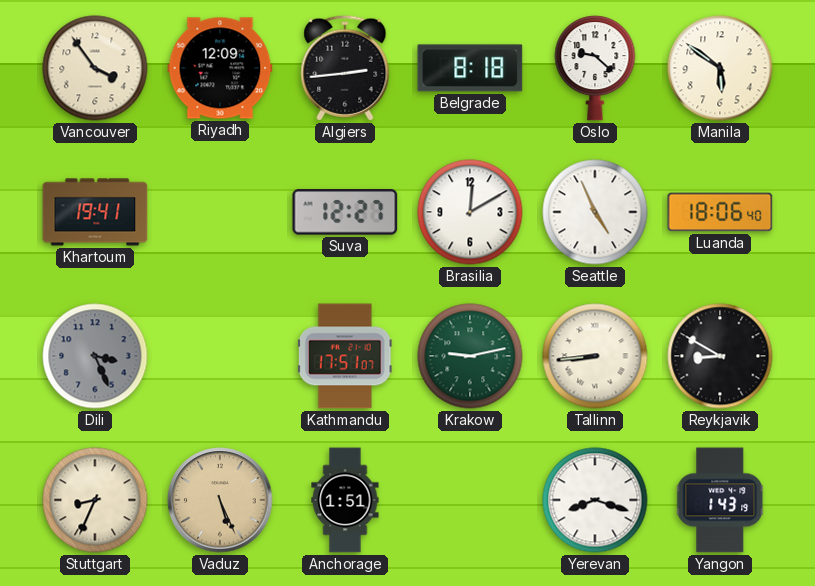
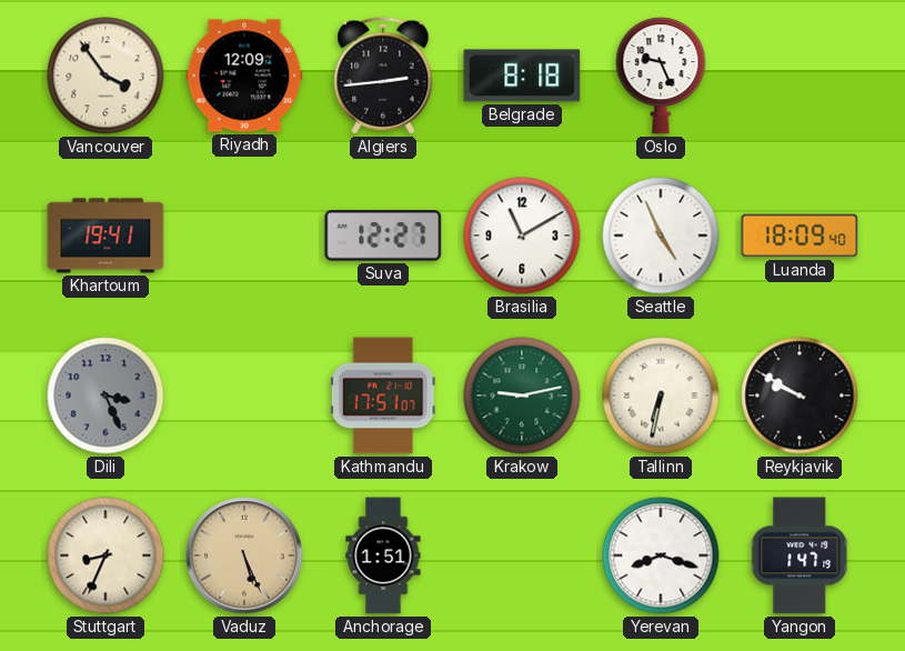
Oslo: 9:22 -> 9:26 (661, 76)
Manila: 5:51 -> none (720, 68)
Brasilia: 12:10 -> 11:10 (522, 236)
Luanda: 18:06 -> 18:09 (800, 236)
Tallinn: 8:44 -> 6:32 (661, 395)
Reykjavik: 8:50 -> 9:50 (800, 395)
Yangon: 1:43 -> 1:47 (801, 555)
